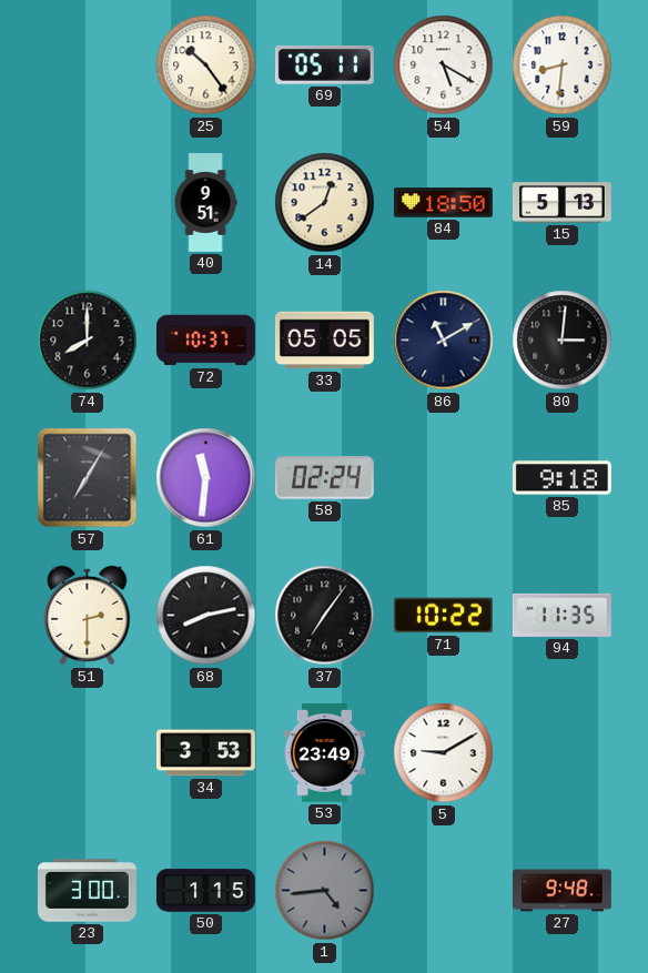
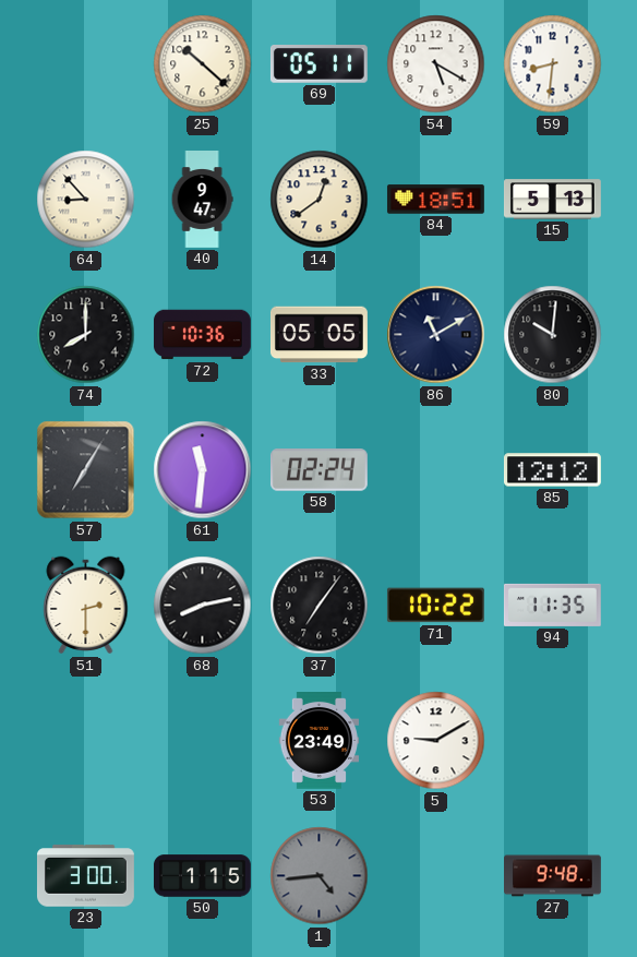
25: 10:24 -> 10:22 (203, 64)
64: none -> 8:53 (86, 200)
40: 9:51 -> 9:47 (202, 200)
84: 18:50 -> 18:51 (435, 200)
72: 10:37 -> 10:36 (202, 335)
80: 3:01 -> 10:01 (553, 335)
85: 9:18 -> 12:12 (552, 470)
34: 3:53 -> none (205, 753)
